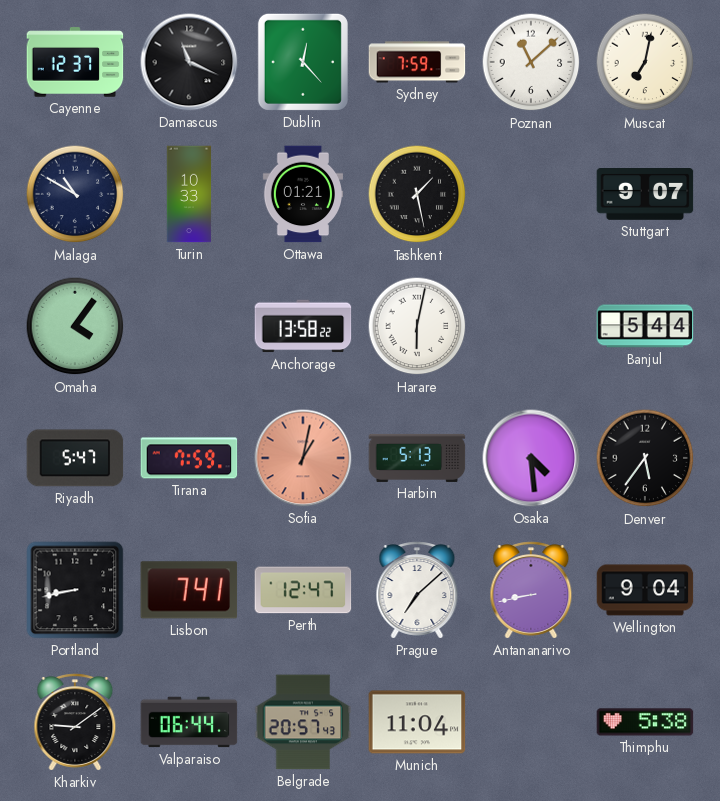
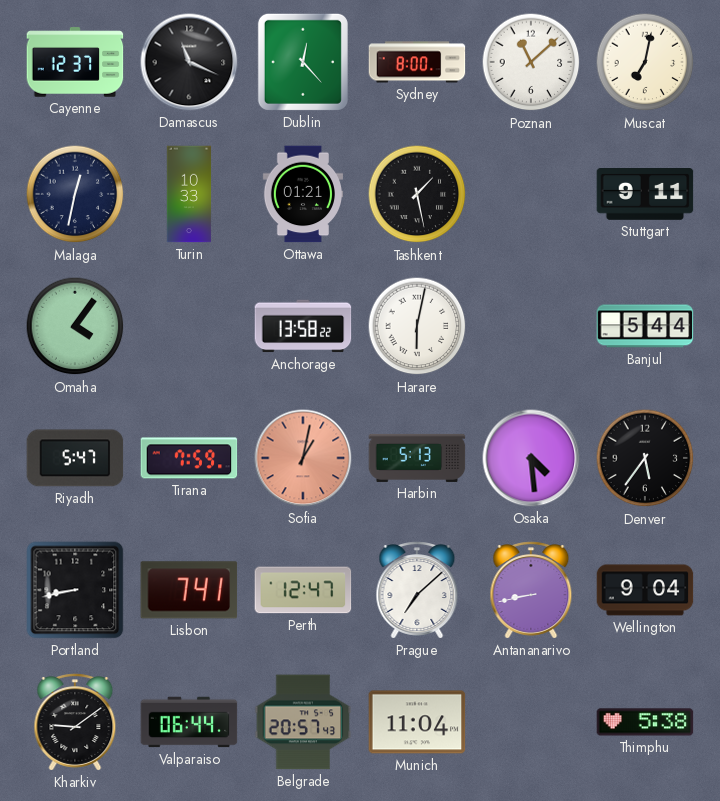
Sydney: 7:59 -> 8:00 (417, 62)
Malaga: 10:50 -> 12:32 (75, 194)
Stuttgart: 9:07 -> 9:11 (645, 195)
